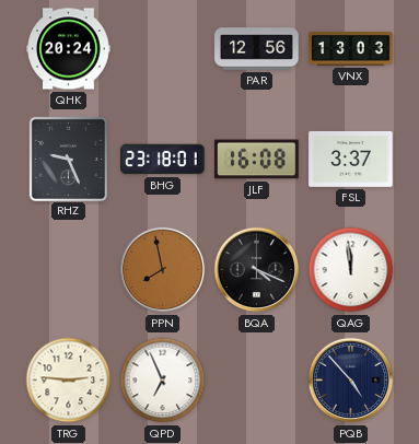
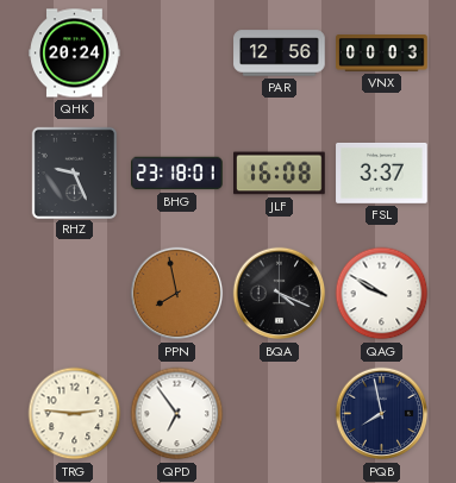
VNX: 13:03 -> 00:03 (382, 54)
QAG: 11:59 -> 9:50 (382, 294)
QPD: 6:56 -> 6:54 (177, 414)
PQB: 4:53 -> 7:58 (382, 414)
